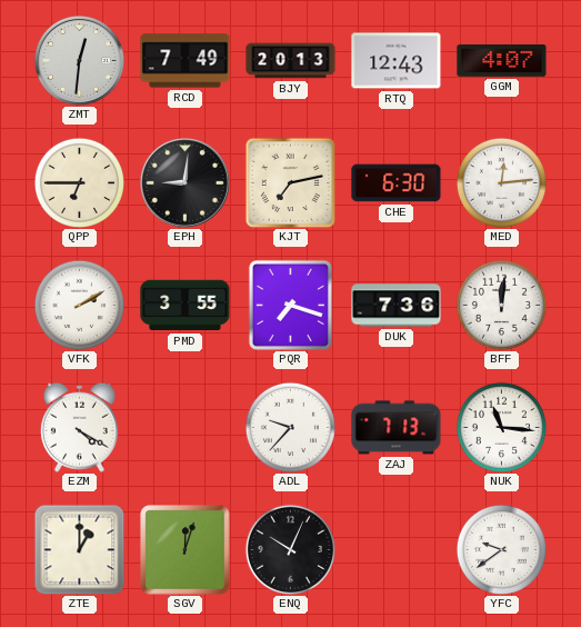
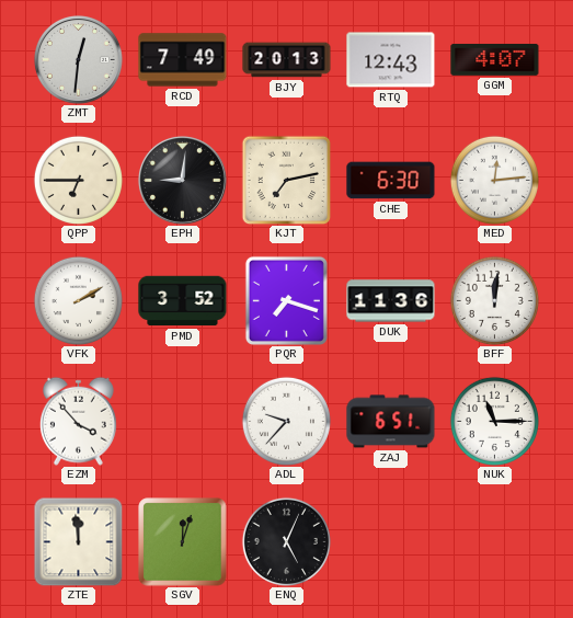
PMD: 3:55 -> 3:52 (183, 301)
DUK: 7:36 -> 11:36 (391, 301)
EZM: 4:20 -> 3:53 (78, 421)
ZAJ: 7:13 -> 6:51 (391, 422)
NUK: 11:16 -> 11:15 (494, 421)
ZTE: 1:00 -> 11:59 (78, 541)
ENQ: 10:04 -> 5:04 (286, 541)
YFC: 9:39 -> none (501, 549)
